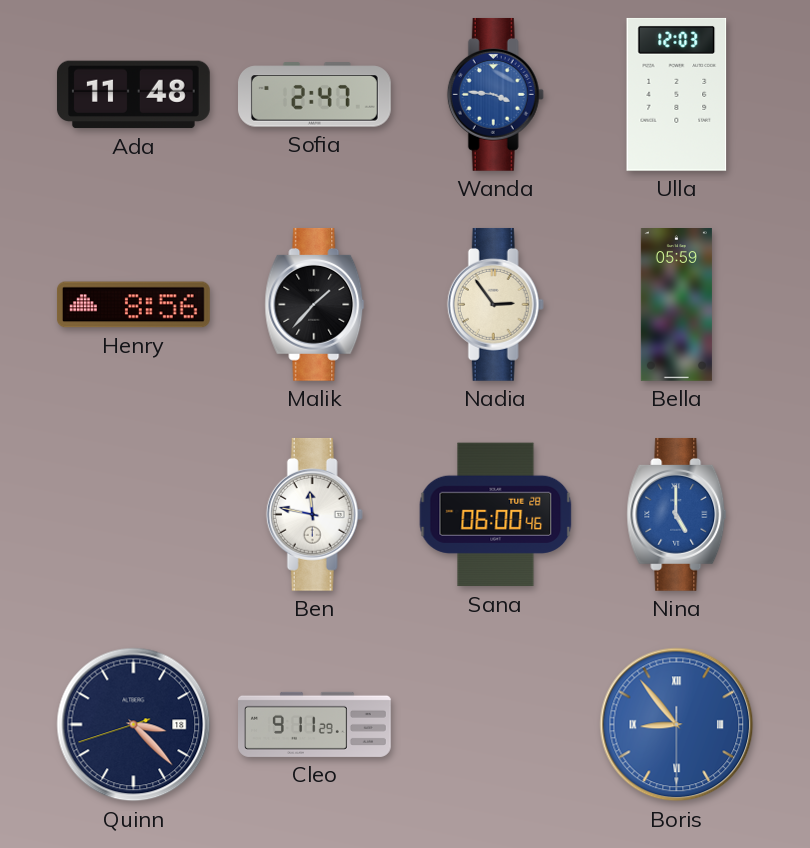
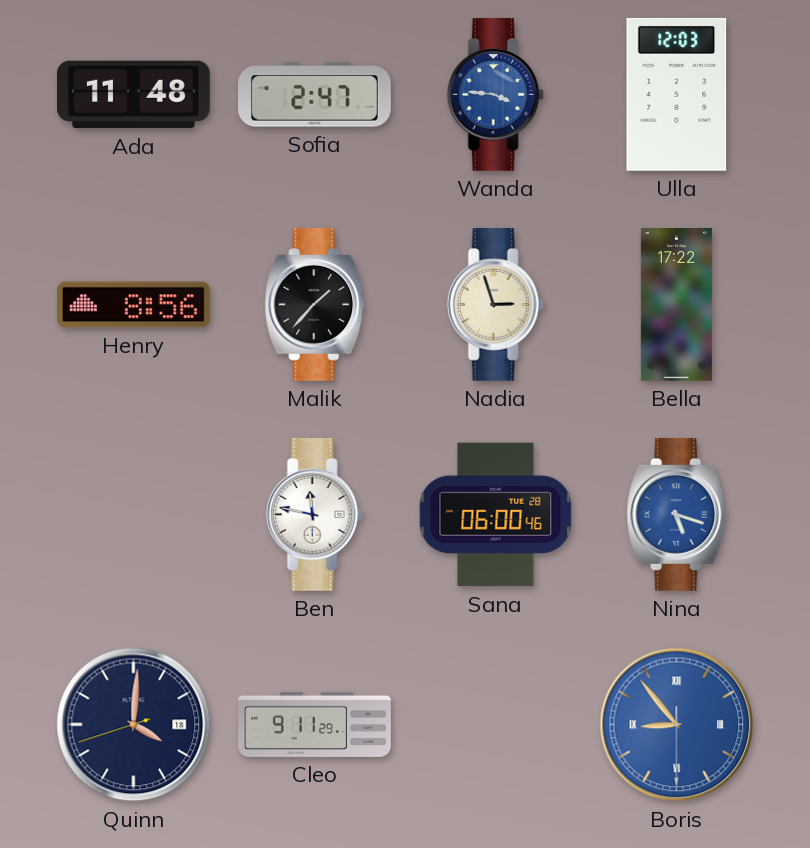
Nadia: 2:54 -> 2:57 (495, 304)
Bella: 05:59 -> 17:22 (676, 305)
Nina: 5:00 -> 5:18 (677, 514)
Quinn: 3:22 -> 4:00 (134, 725)
